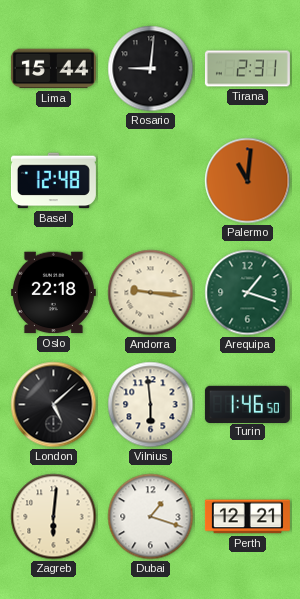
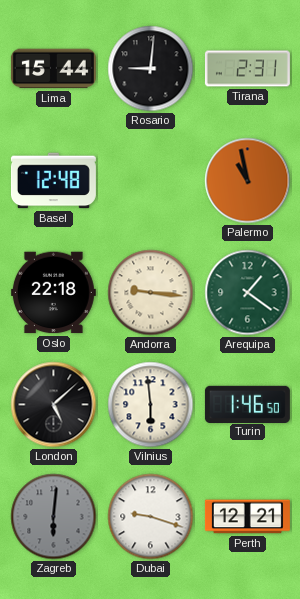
Palermo: 11:01 -> 10:58 (248, 181)
Arequipa: 1:18 -> 1:21 (248, 293)
Zagreb dial: cream -> grey (54, 517)
Dubai: 1:18 -> 9:18 (151, 517)
